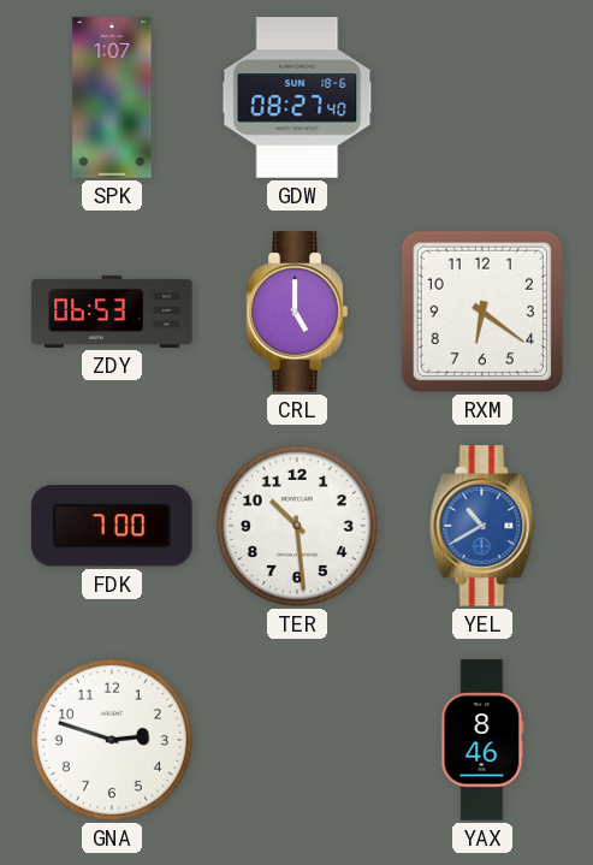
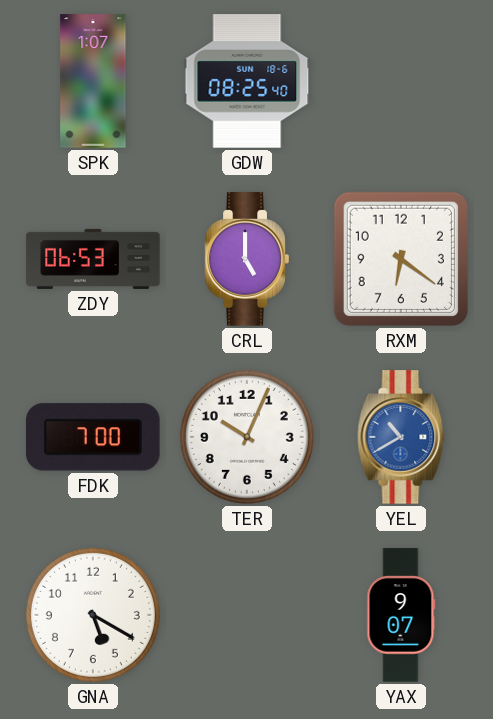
GDW: 08:27 -> 08:25 (247, 81)
TER: 10:29 -> 10:04 (247, 437)
GNA: 2:48 -> 5:20 (93, 615)
YAX: 8:46 -> 9:07 (401, 615)
